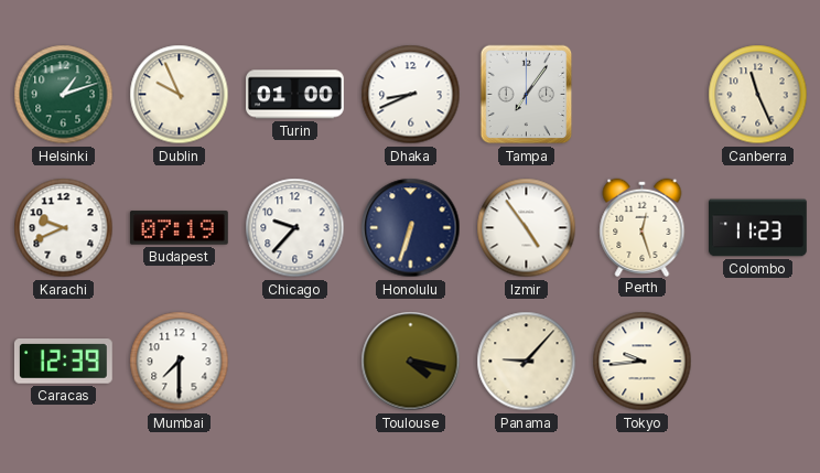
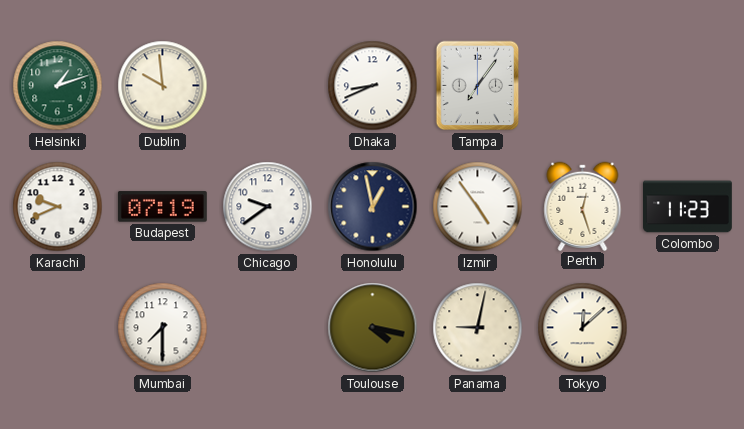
Dublin: 9:56 -> 9:59 (163, 86)
Turin: 01:00 -> none (295, 95)
Canberra: 11:26 -> none (758, 95)
Chicago: 9:37 -> 9:39 (268, 207)
Honolulu: 6:33 -> 12:58 (373, 207)
Caracas: 12:39 -> none (63, 362)
Panama: 9:07 -> 9:02 (478, 328)
Tokyo: 9:44 -> 12:08 (583, 328)
